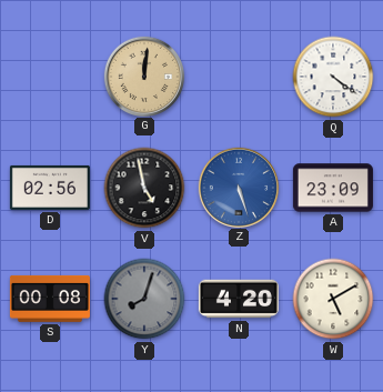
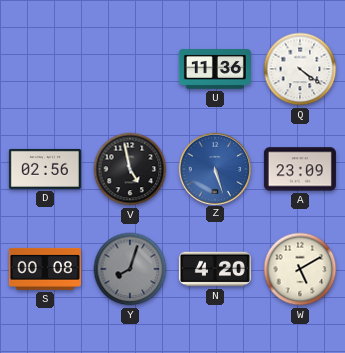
G: 12:01 -> none (143, 76)
U: none -> 11:36 (215, 69)
